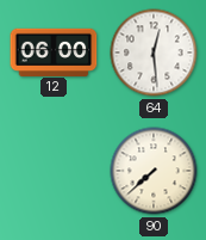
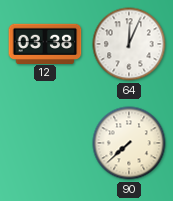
12: 06:00 -> 03:38 (45, 43)
64: 12:29 -> 12:04 (129, 44)
